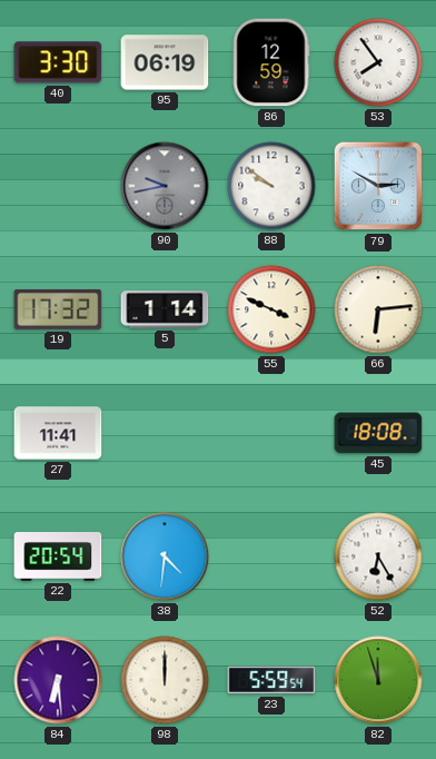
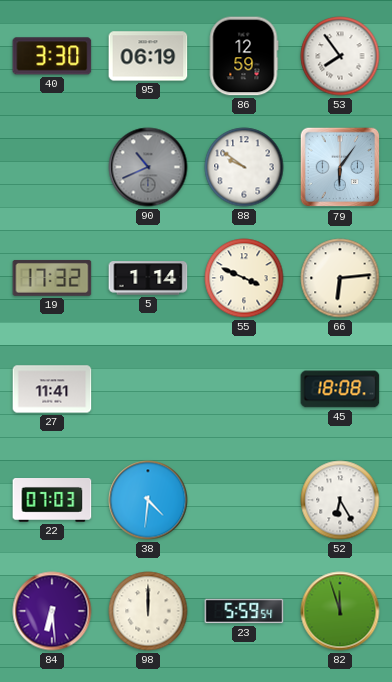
90: 9:43 -> 10:41 (148, 167)
79: 2:50 -> 6:06 (340, 167)
22: 20:54 -> 07:03 (52, 501)
